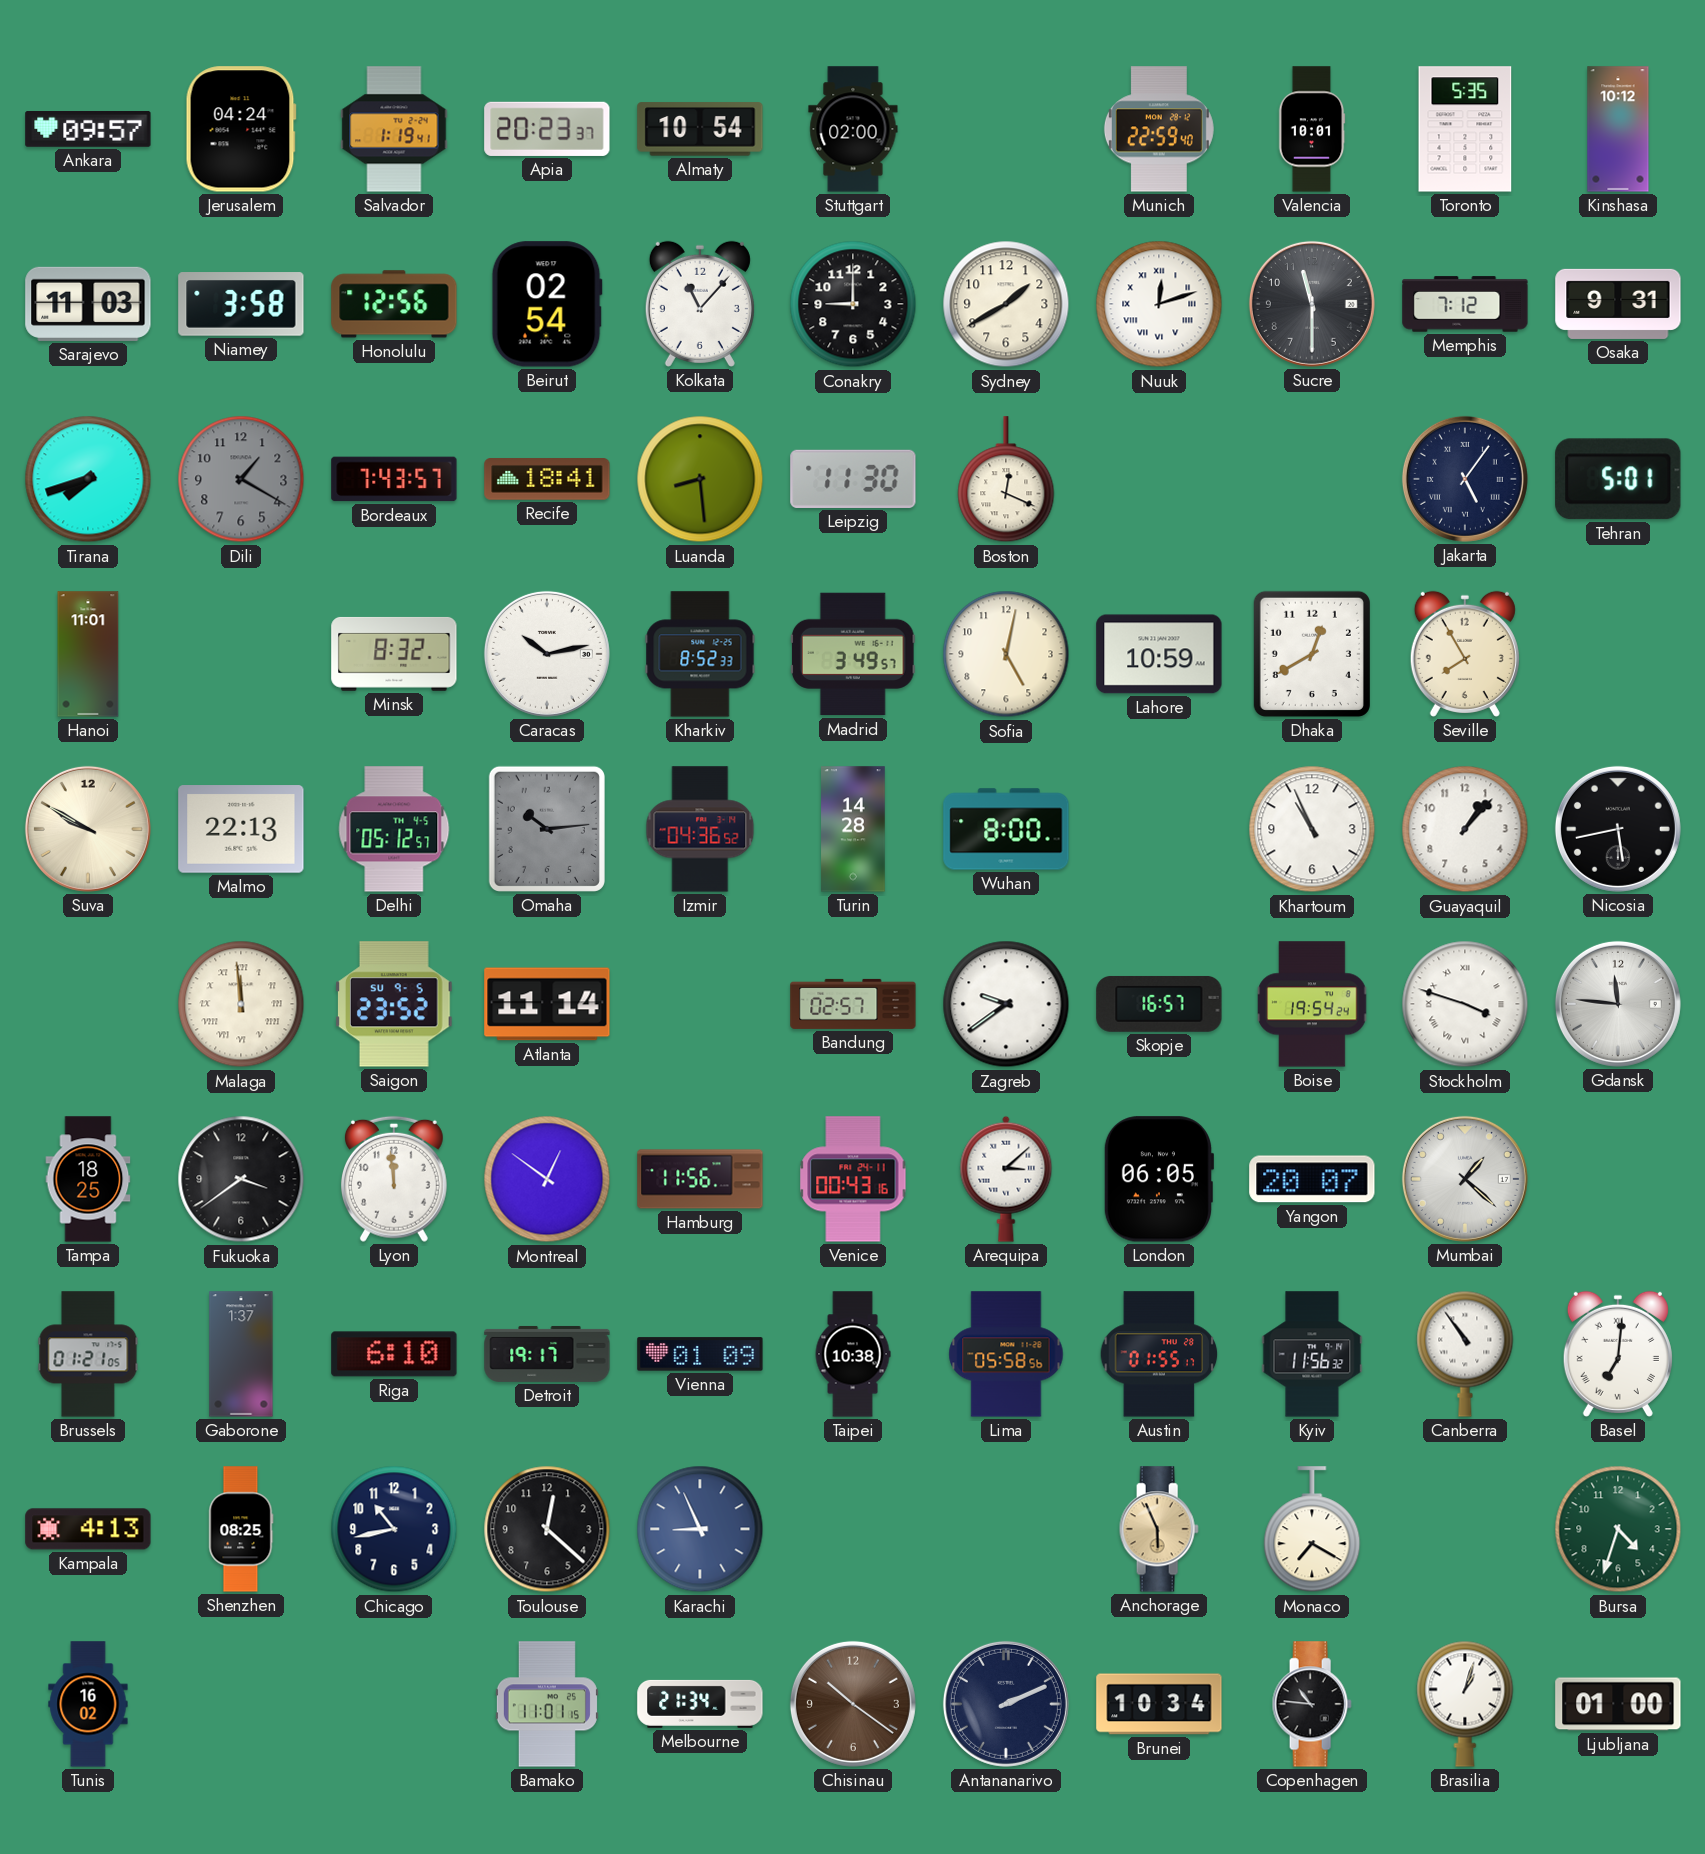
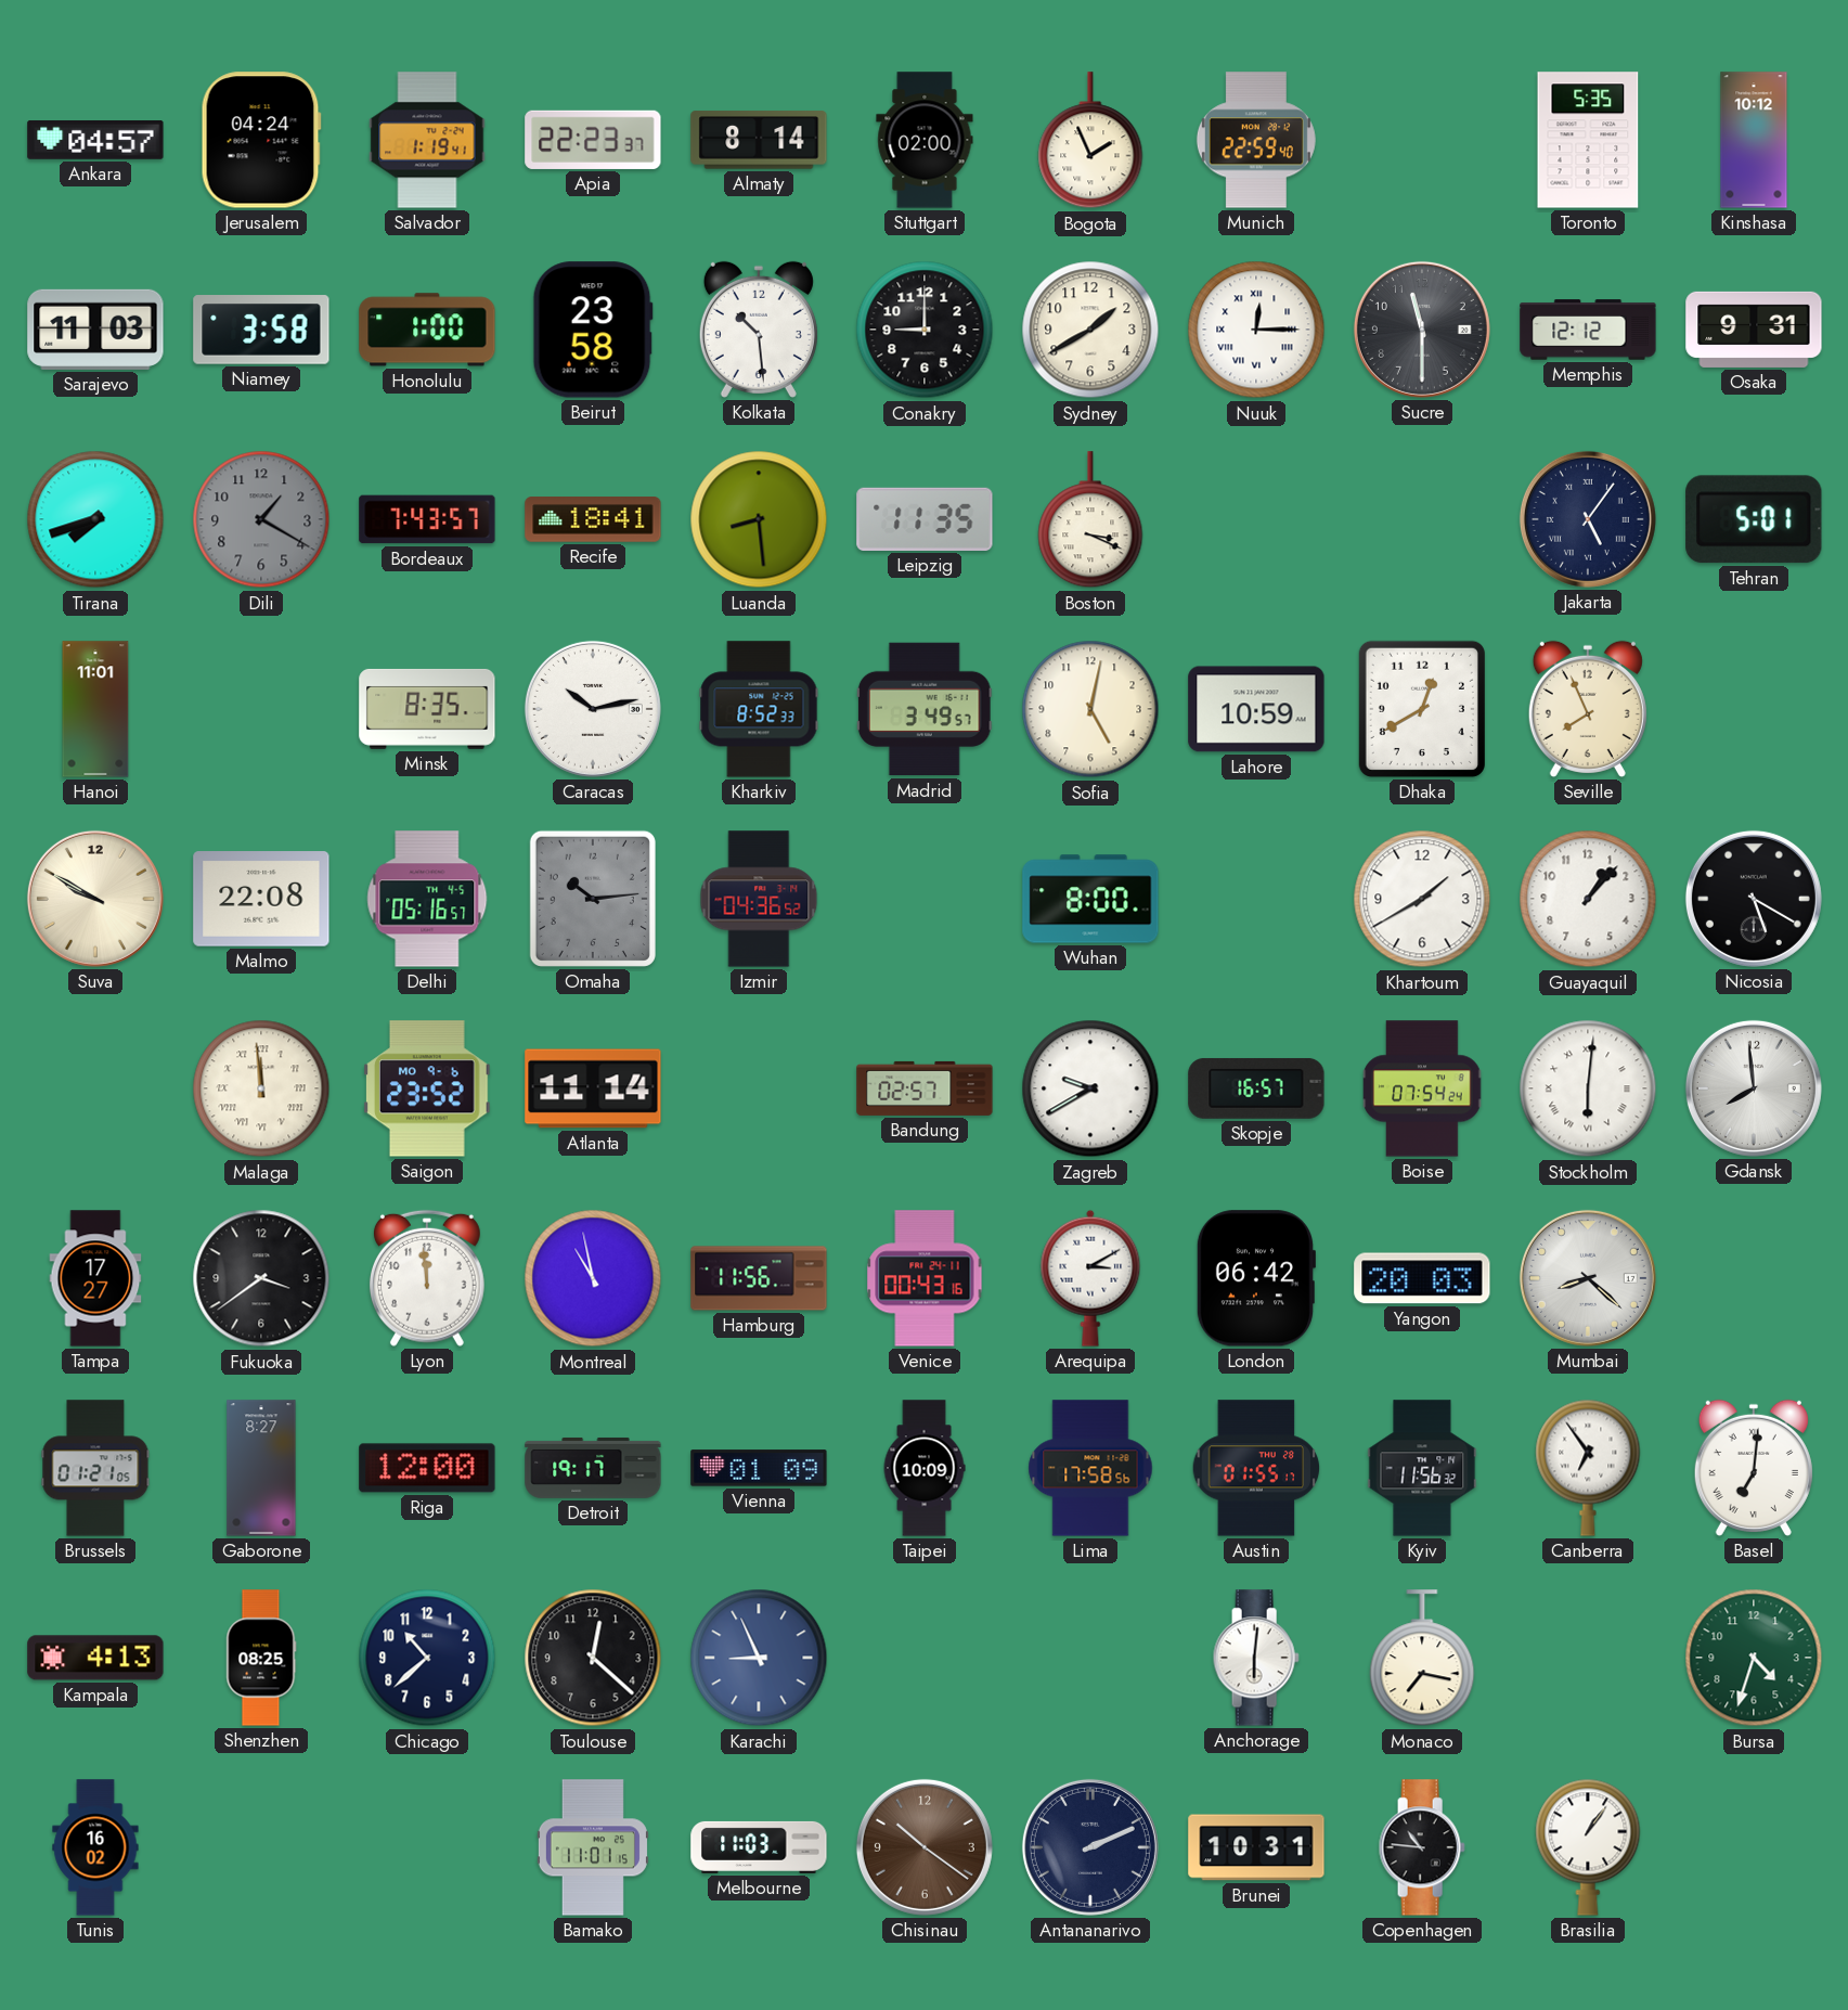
Ankara: 09:57 -> 04:57 (95, 141)
Apia: 20:23 -> 22:23 (593, 140)
Almaty: 10:54 -> 8:14 (759, 140)
Bogota: none -> 1:56 (1090, 141)
Valencia: 10:01 -> none (1312, 129)
Honolulu: 12:56 -> 1:00 (427, 330)
Beirut: 02:54 -> 23:58 (593, 330)
Kolkata: 11:07 -> 10:29 (759, 330)
Nuuk: 12:12 -> 12:15 (1256, 330)
Memphis: 7:12 -> 12:12 (1588, 330)
Leipzig: 11:30 -> 11:35 (925, 519)
Boston: 12:19 -> 3:19 (1090, 520)
Minsk: 8:32 -> 8:35 (427, 709)
Seville: 7:55 -> 7:56 (1588, 709)
Malmo: 22:13 -> 22:08 (261, 899)
Delhi: 05:12 -> 05:16 (427, 899)
Turin: 14:28 -> none (853, 829)
Khartoum: 10:56 -> 1:40 (1422, 899)
Nicosia: 5:43 -> 5:20 (1754, 899)
Saigon date: SU 9-5 -> MO 9-6 (428, 1088)
Zagreb: 9:39 -> 9:40 (1090, 1088)
Boise: 19:54 -> 07:54 (1422, 1088)
Stockholm: 3:48 -> 6:01 (1588, 1088)
Gdansk: 11:46 -> 7:59 (1754, 1088)
Tampa: 18:25 -> 17:27 (95, 1278)
Montreal: 12:51 -> 10:58 (593, 1278)
Arequipa: 3:08 -> 3:10 (1090, 1278)
London: 06:05 -> 06:42 (1255, 1278)
Yangon: 20:07 -> 20:03 (1422, 1278)
Mumbai: 1:22 -> 8:22 (1588, 1278)
Gaborone: 1:37 -> 8:27 (261, 1468)
Riga: 6:10 -> 12:00 (427, 1468)
Taipei: 10:38 -> 10:09 (925, 1468)
Lima: 05:58 -> 17:58 (1090, 1468)
Canberra: 10:54 -> 6:54 (1588, 1468)
Chicago: 10:43 -> 10:38 (427, 1658)
Anchorage: 5:56 -> 6:01 (1256, 1658)
Anchorage dial: champagne -> white (1256, 1658)
Monaco: 7:20 -> 7:17 (1422, 1659)
Melbourne: 21:34 -> 11:03 (759, 1847)
Brunei: 10:34 -> 10:31 (1256, 1847)
Brasilia: 1:03 -> 1:06 (1588, 1847)
Ljubljana: 01:00 -> none (1618, 1704)
